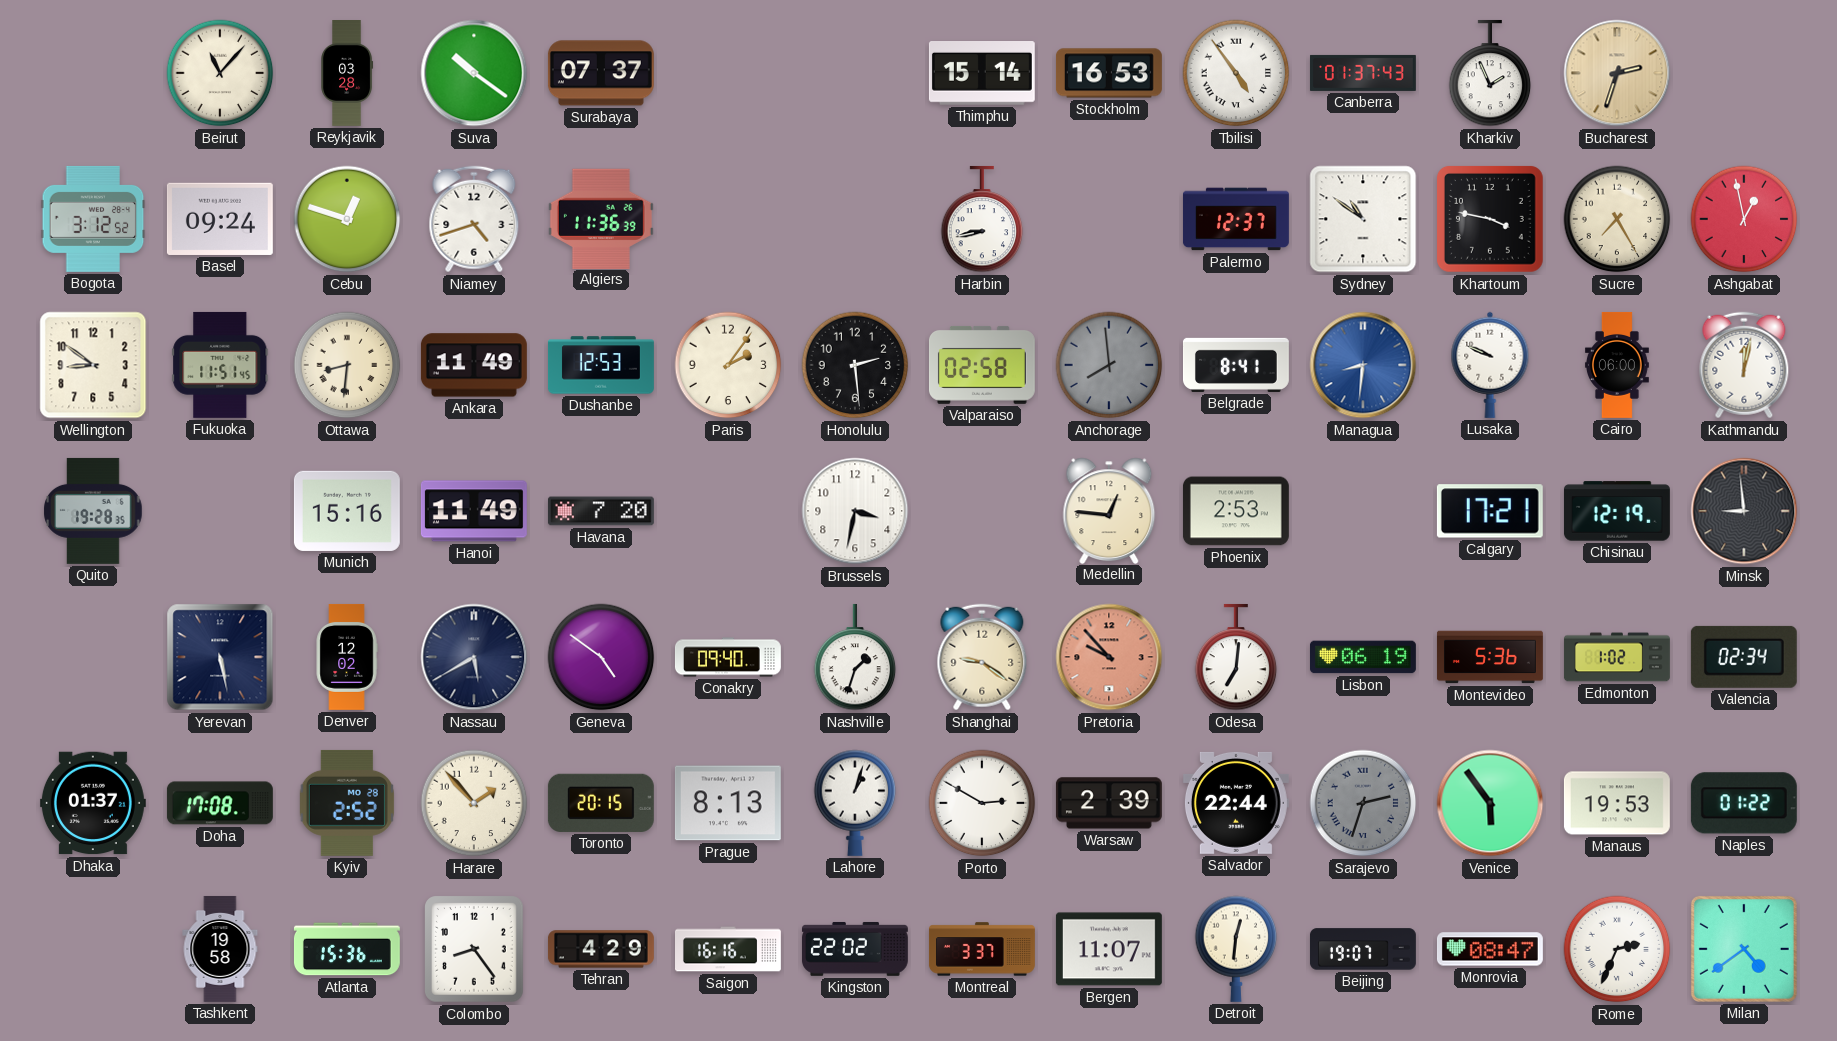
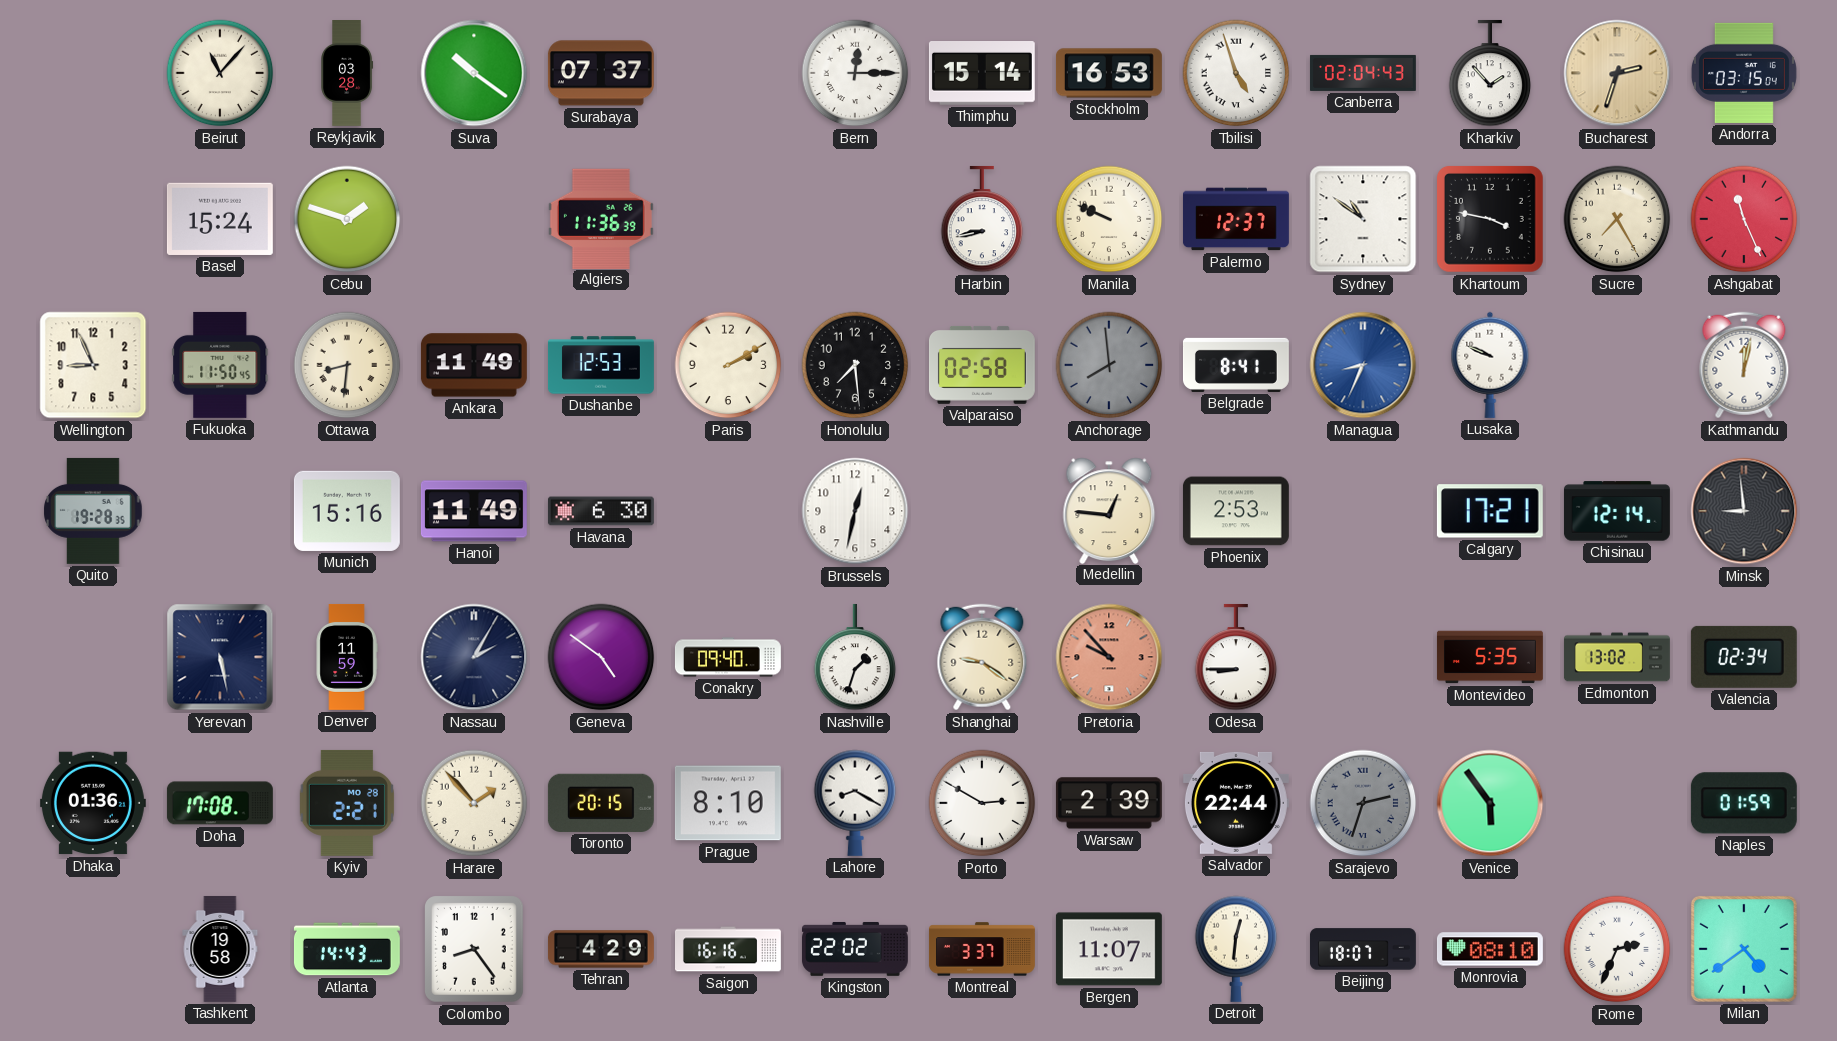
Bern: none -> 12:15 (855, 73)
Tbilisi: 4:54 -> 4:57 (1236, 73)
Canberra: 01:37 -> 02:04 (1363, 73)
Kharkiv: 1:56 -> 1:53 (1490, 73)
Andorra: none -> 03:15 (1744, 73)
Bogota: 3:12 -> none (93, 219)
Basel: 09:24 -> 15:24 (220, 219)
Cebu: 12:48 -> 1:48 (347, 219)
Niamey: 4:42 -> none (474, 219)
Manila: none -> 9:49 (1109, 219)
Ashgabat: 12:58 -> 11:26 (1744, 219)
Wellington: 8:51 -> 8:56 (93, 365)
Fukuoka: 11:51 -> 11:50 (220, 365)
Paris: 2:06 -> 2:10 (728, 365)
Honolulu: 2:29 -> 7:29 (855, 365)
Managua: 8:31 -> 8:34 (1363, 365)
Cairo: 06:00 -> none (1617, 365)
Havana: 7:20 -> 6:30 (601, 511)
Brussels: 3:32 -> 12:32 (855, 511)
Chisinau: 12:19 -> 12:14 (1617, 511)
Denver: 12:02 -> 11:59 (347, 657)
Nassau: 5:40 -> 2:05 (474, 657)
Odesa: 7:01 -> 8:45 (1236, 657)
Lisbon: 06:19 -> none (1363, 657)
Montevideo: 5:36 -> 5:35 (1490, 657)
Edmonton: 1:02 -> 13:02 (1617, 657)
Dhaka: 01:37 -> 01:36 (93, 803)
Kyiv: 2:52 -> 2:21 (347, 803)
Prague: 8:13 -> 8:10 (728, 803)
Lahore: 1:03 -> 8:20 (855, 803)
Manaus: 19:53 -> none (1617, 803)
Naples: 01:22 -> 01:59 (1744, 803)
Atlanta: 15:36 -> 14:43 (347, 949)
Beijing: 19:07 -> 18:07 (1363, 949)
Monrovia: 08:47 -> 08:10 (1490, 949)
